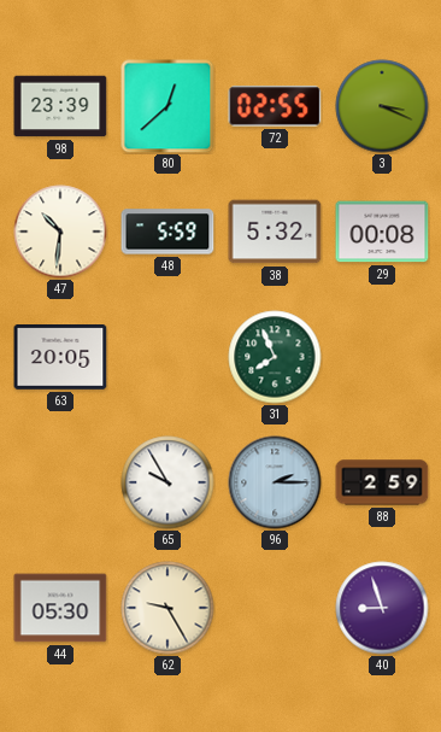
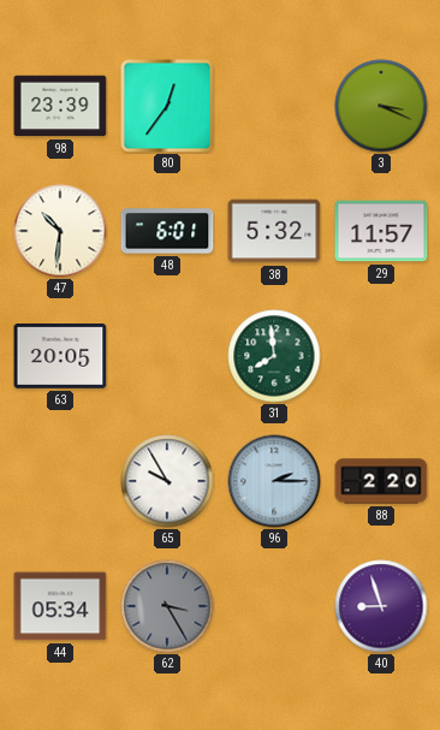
80: 12:38 -> 12:36 (167, 106)
72: 02:55 -> none (275, 106)
48: 5:59 -> 6:01 (167, 231)
29: 00:08 -> 11:57 (381, 231)
31: 7:56 -> 7:59 (274, 356)
88: 2:59 -> 2:20 (381, 481)
44: 05:30 -> 05:34 (60, 606)
62: 9:25 -> 3:25 (167, 606)
62 dial: cream -> grey (167, 606)
